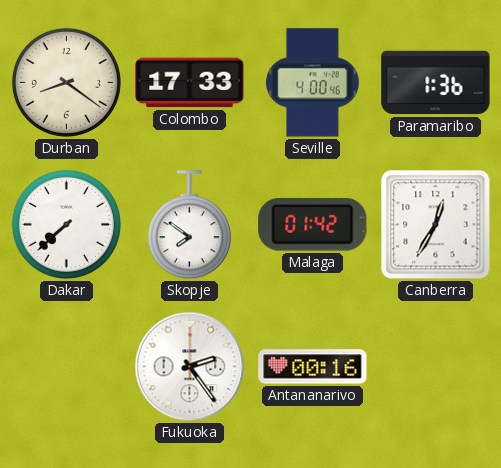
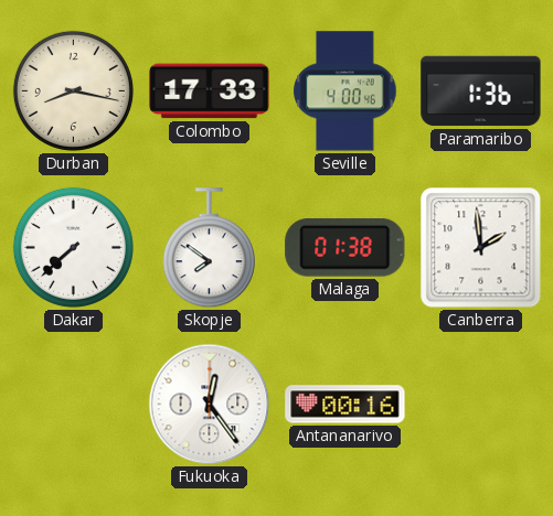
Durban: 8:21 -> 8:17 (73, 90)
Malaga: 01:42 -> 01:38 (345, 247)
Canberra: 12:35 -> 1:59 (481, 248)
Fukuoka: 2:24 -> 12:24 (210, 405)
